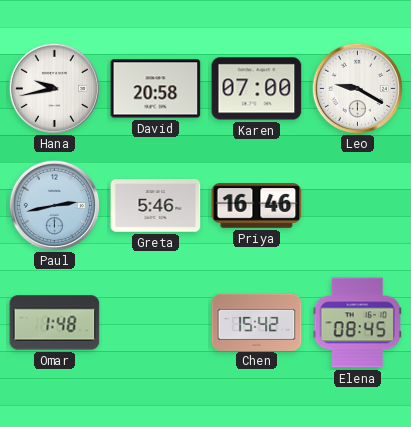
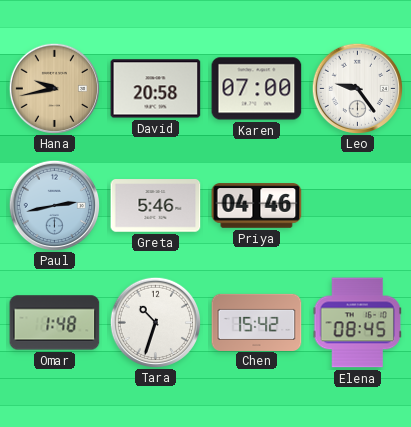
Hana dial: white -> champagne (54, 88)
Leo: 9:20 -> 9:24 (357, 88)
Priya: 16:46 -> 04:46 (257, 206)
Tara: none -> 10:33 (155, 322)
